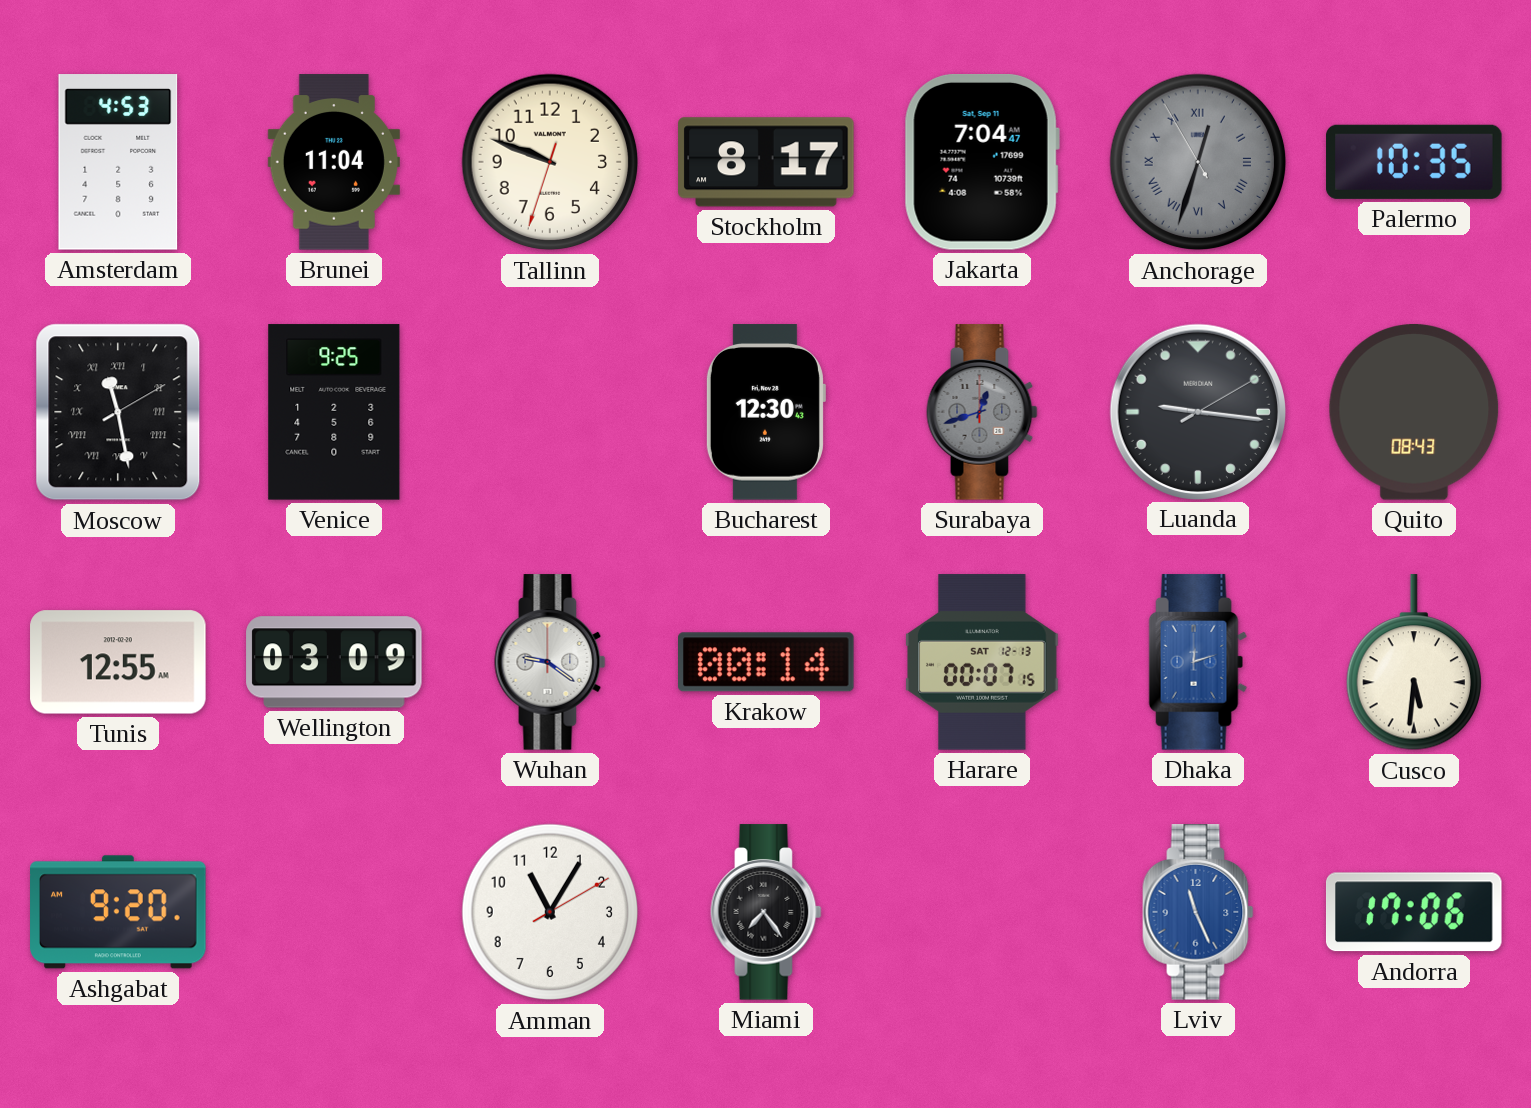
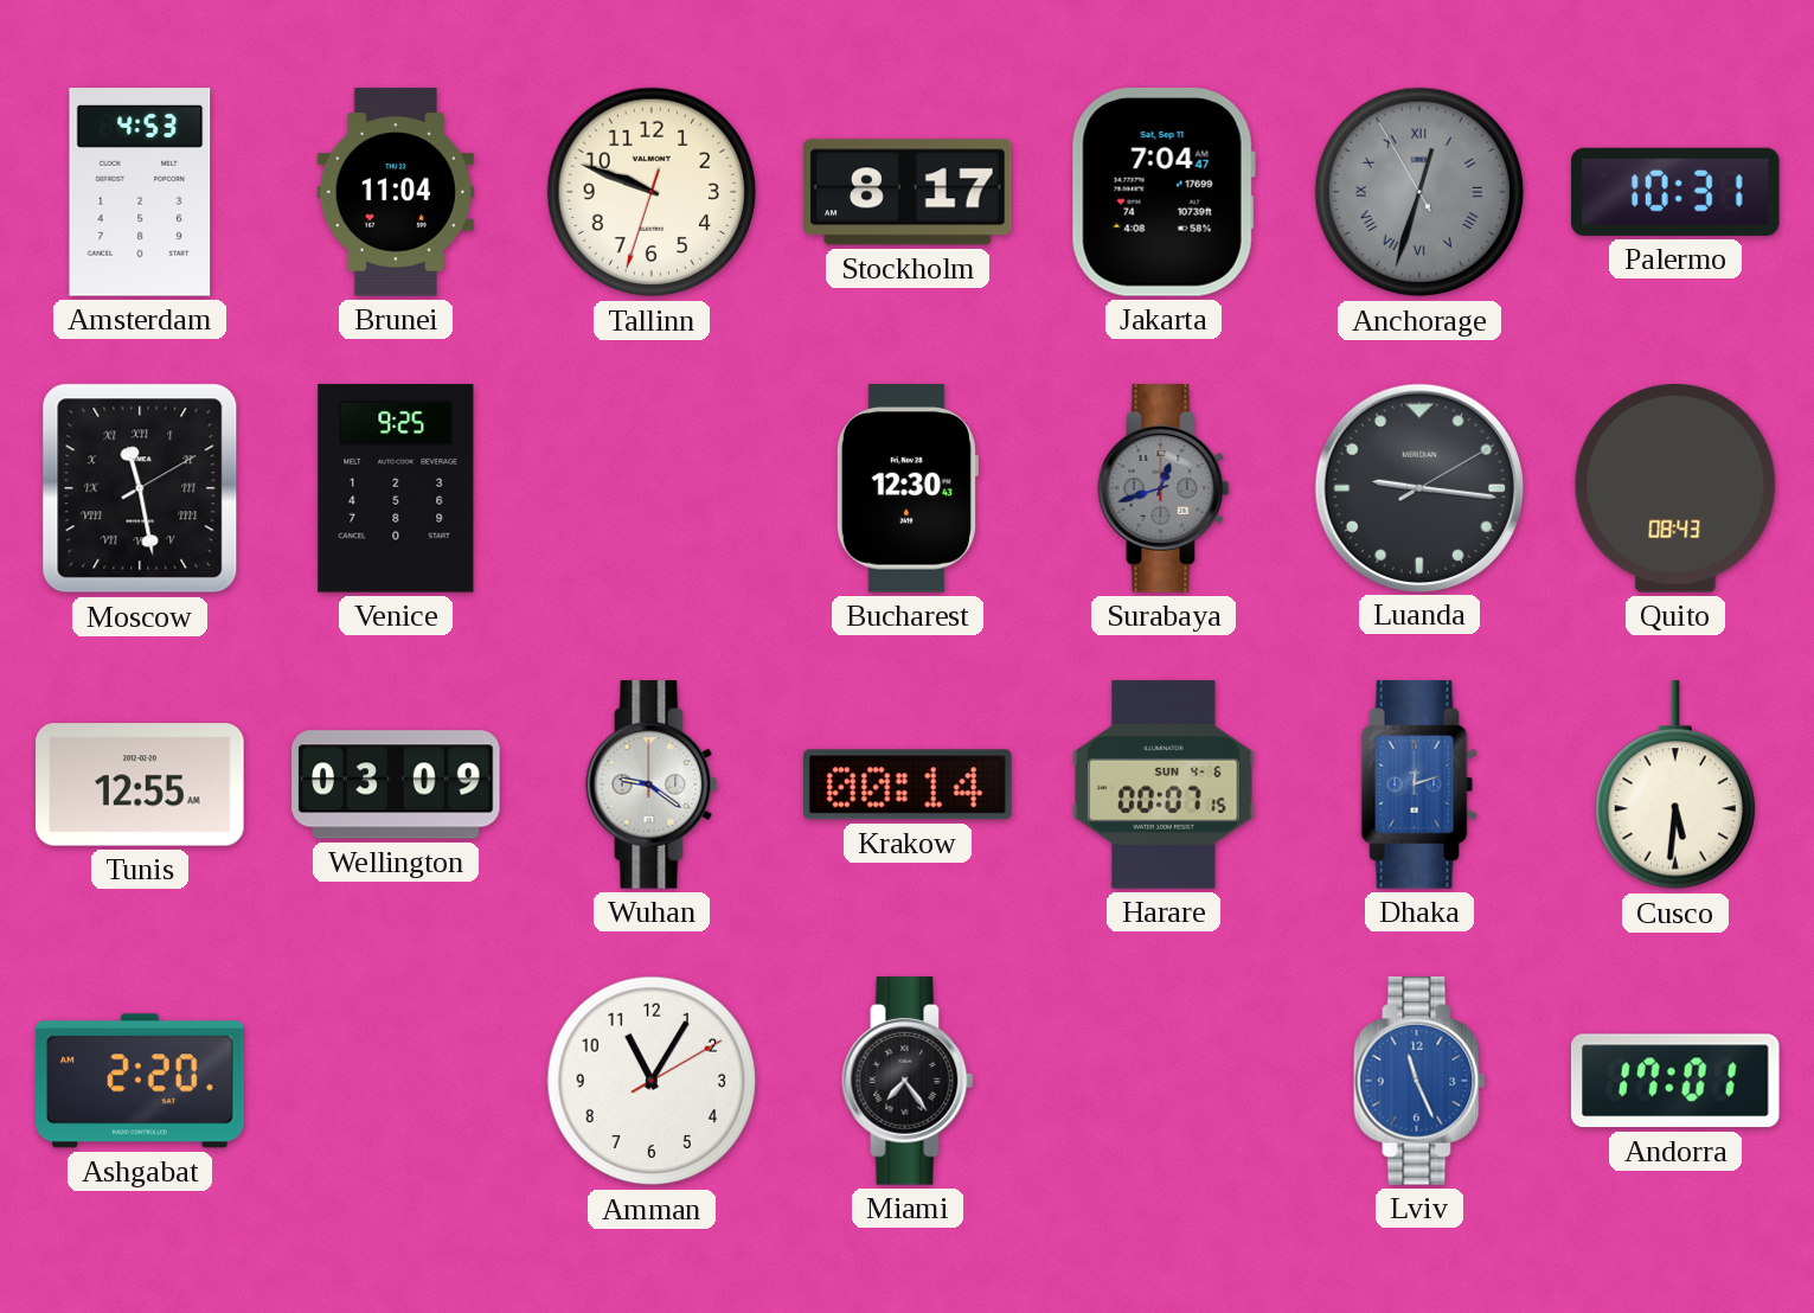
Palermo: 10:35 -> 10:31 (1675, 192)
Harare date: SAT 12-13 -> SUN 4-6 (1164, 784)
Ashgabat: 9:20 -> 2:20 (140, 1081)
Andorra: 17:06 -> 17:01 (1675, 1081)
